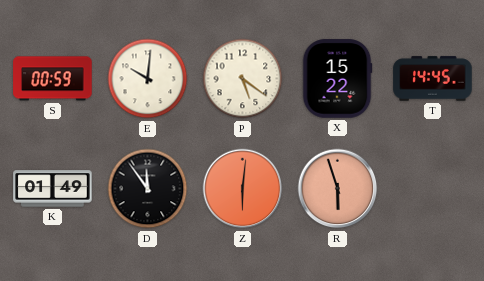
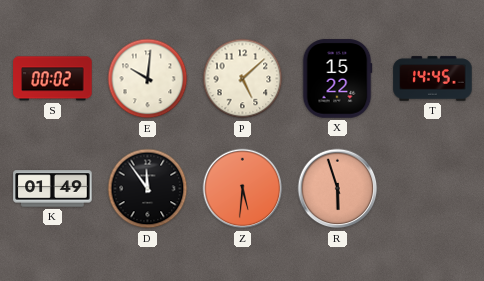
S: 00:59 -> 00:02 (53, 79)
P: 5:21 -> 5:08 (243, 79)
Z: 6:01 -> 5:31 (243, 189)
